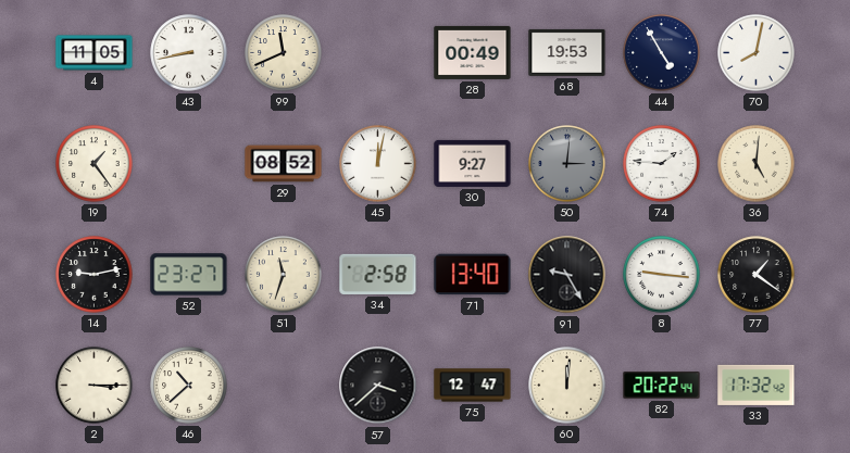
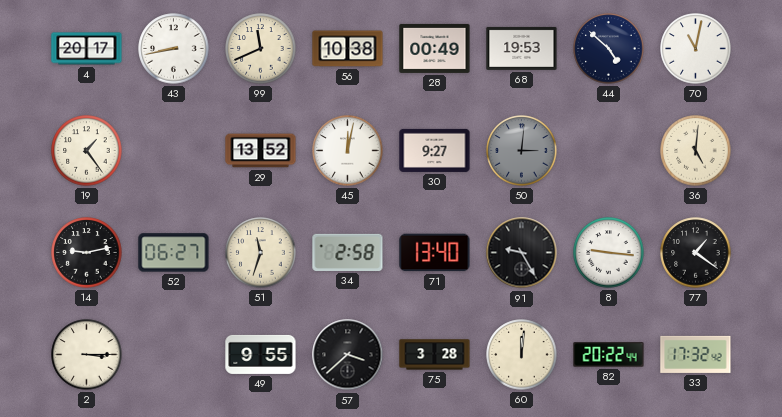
4: 11:05 -> 20:17 (87, 49)
56: none -> 10:38 (348, 49)
44: 4:55 -> 4:52 (609, 49)
70: 8:02 -> 11:02 (696, 49)
29: 08:52 -> 13:52 (261, 151)
74: 1:46 -> none (662, 164)
52: 23:27 -> 06:27 (174, 253)
46: 10:38 -> none (189, 386)
49: none -> 9:55 (261, 354)
75: 12:47 -> 3:28 (435, 355)
